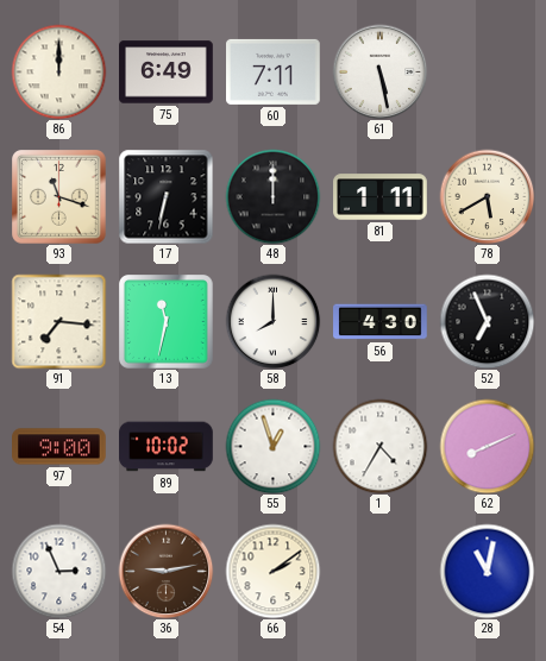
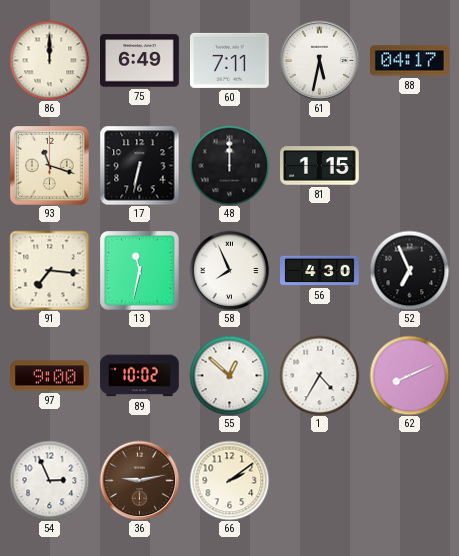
61: 5:28 -> 5:32 (319, 60)
88: none -> 04:17 (410, 61)
81: 1:11 -> 1:15 (320, 166)
78: 5:40 -> none (487, 196)
58: 8:00 -> 7:56 (229, 270)
55: 12:57 -> 12:52 (229, 375)
28: 11:02 -> none (487, 571)
